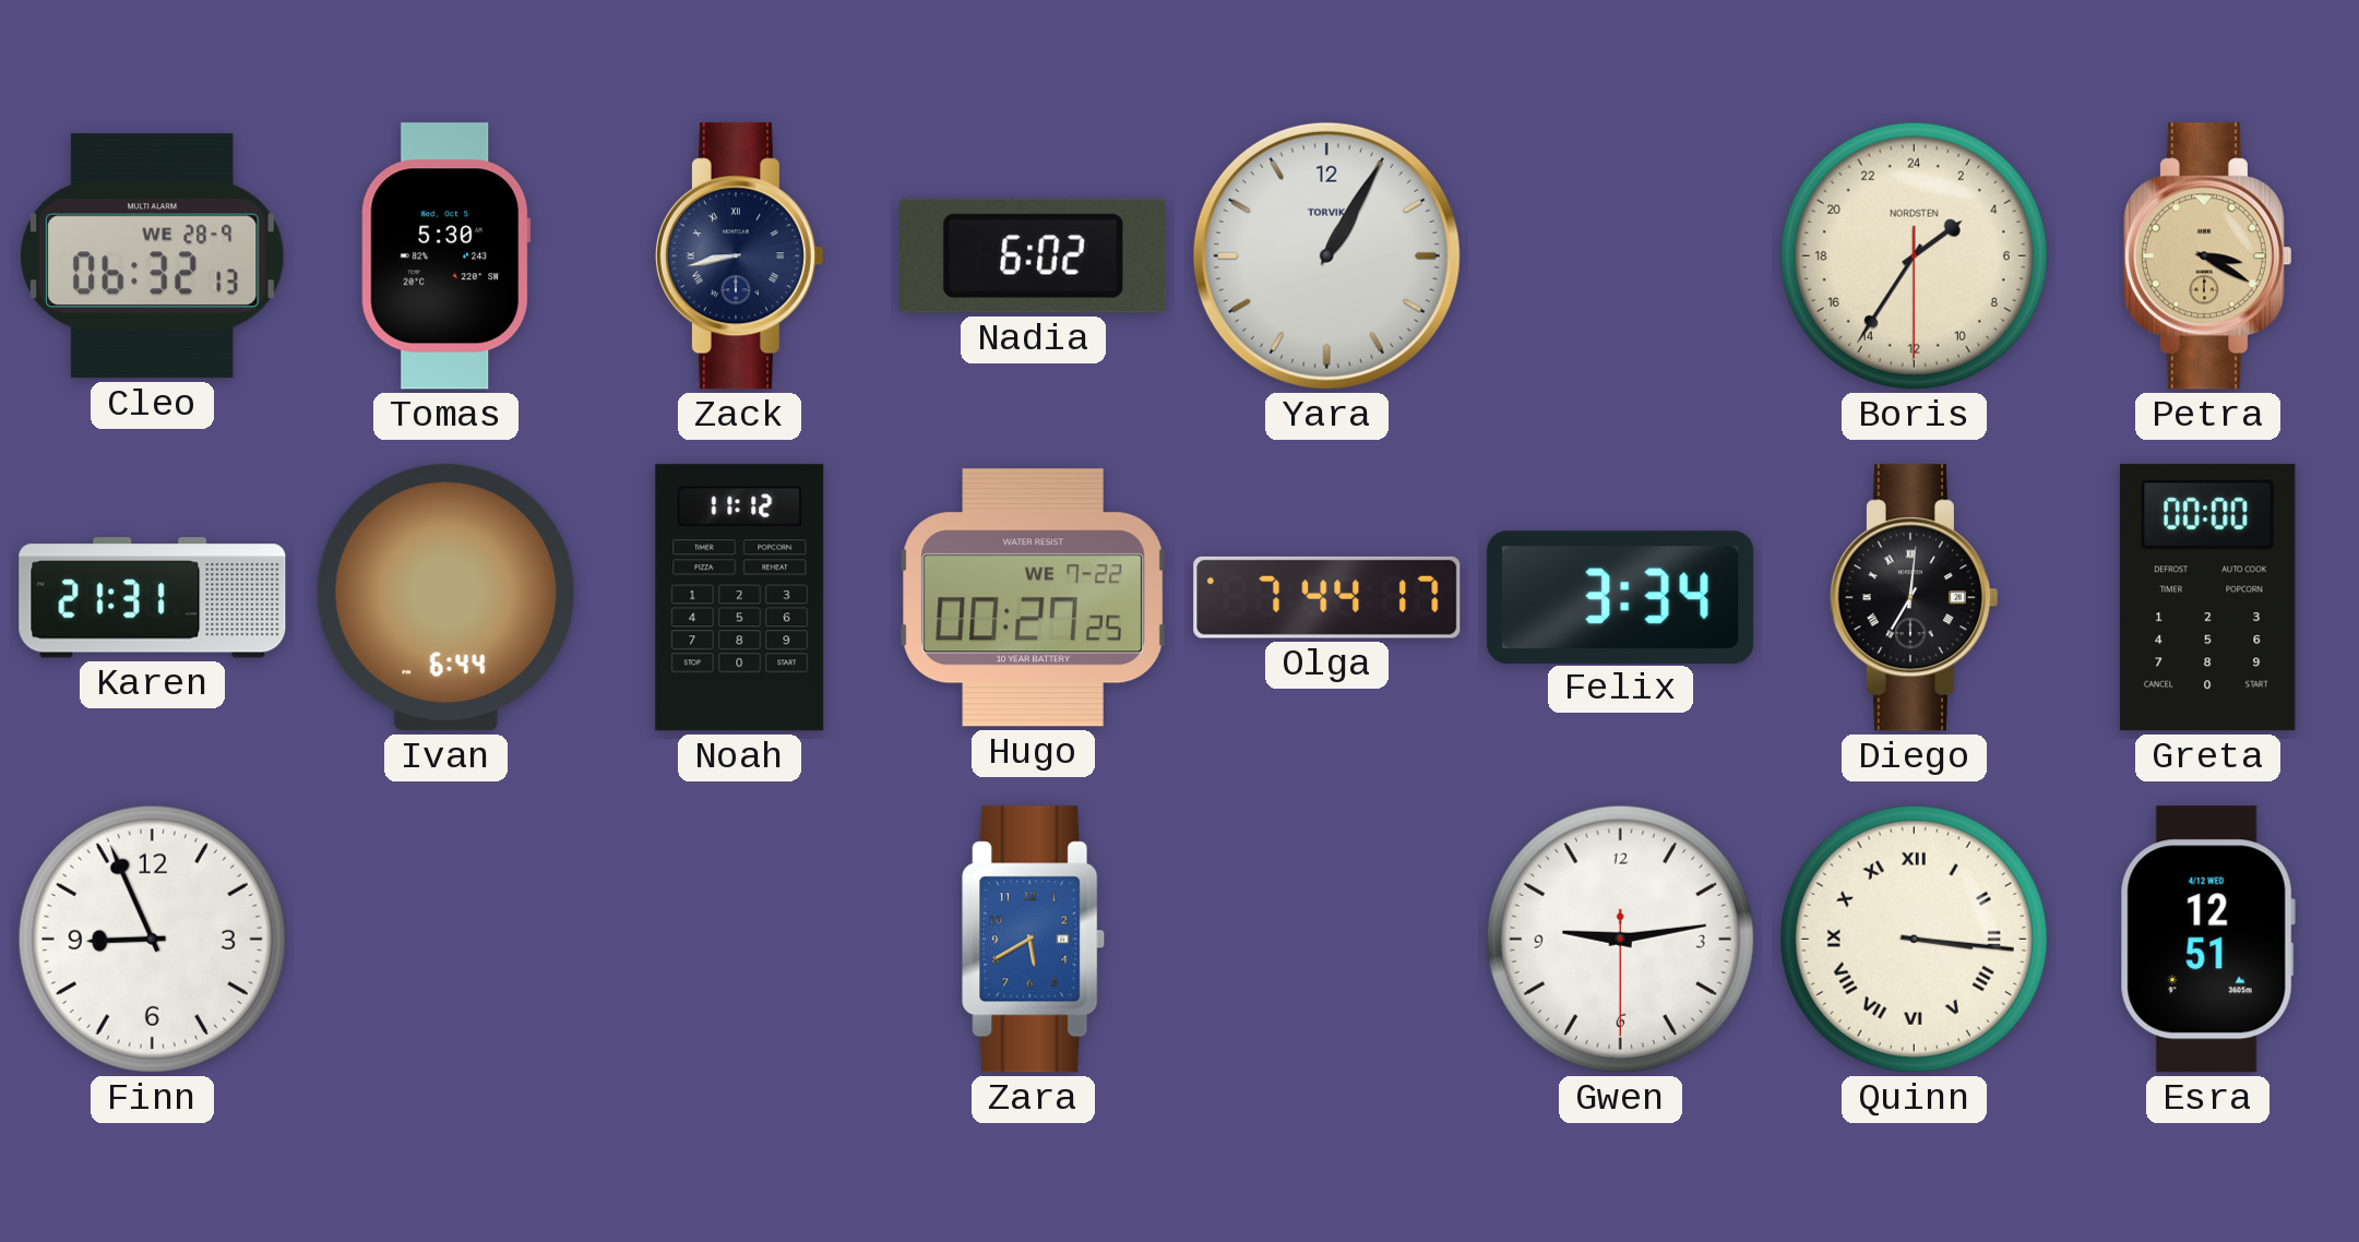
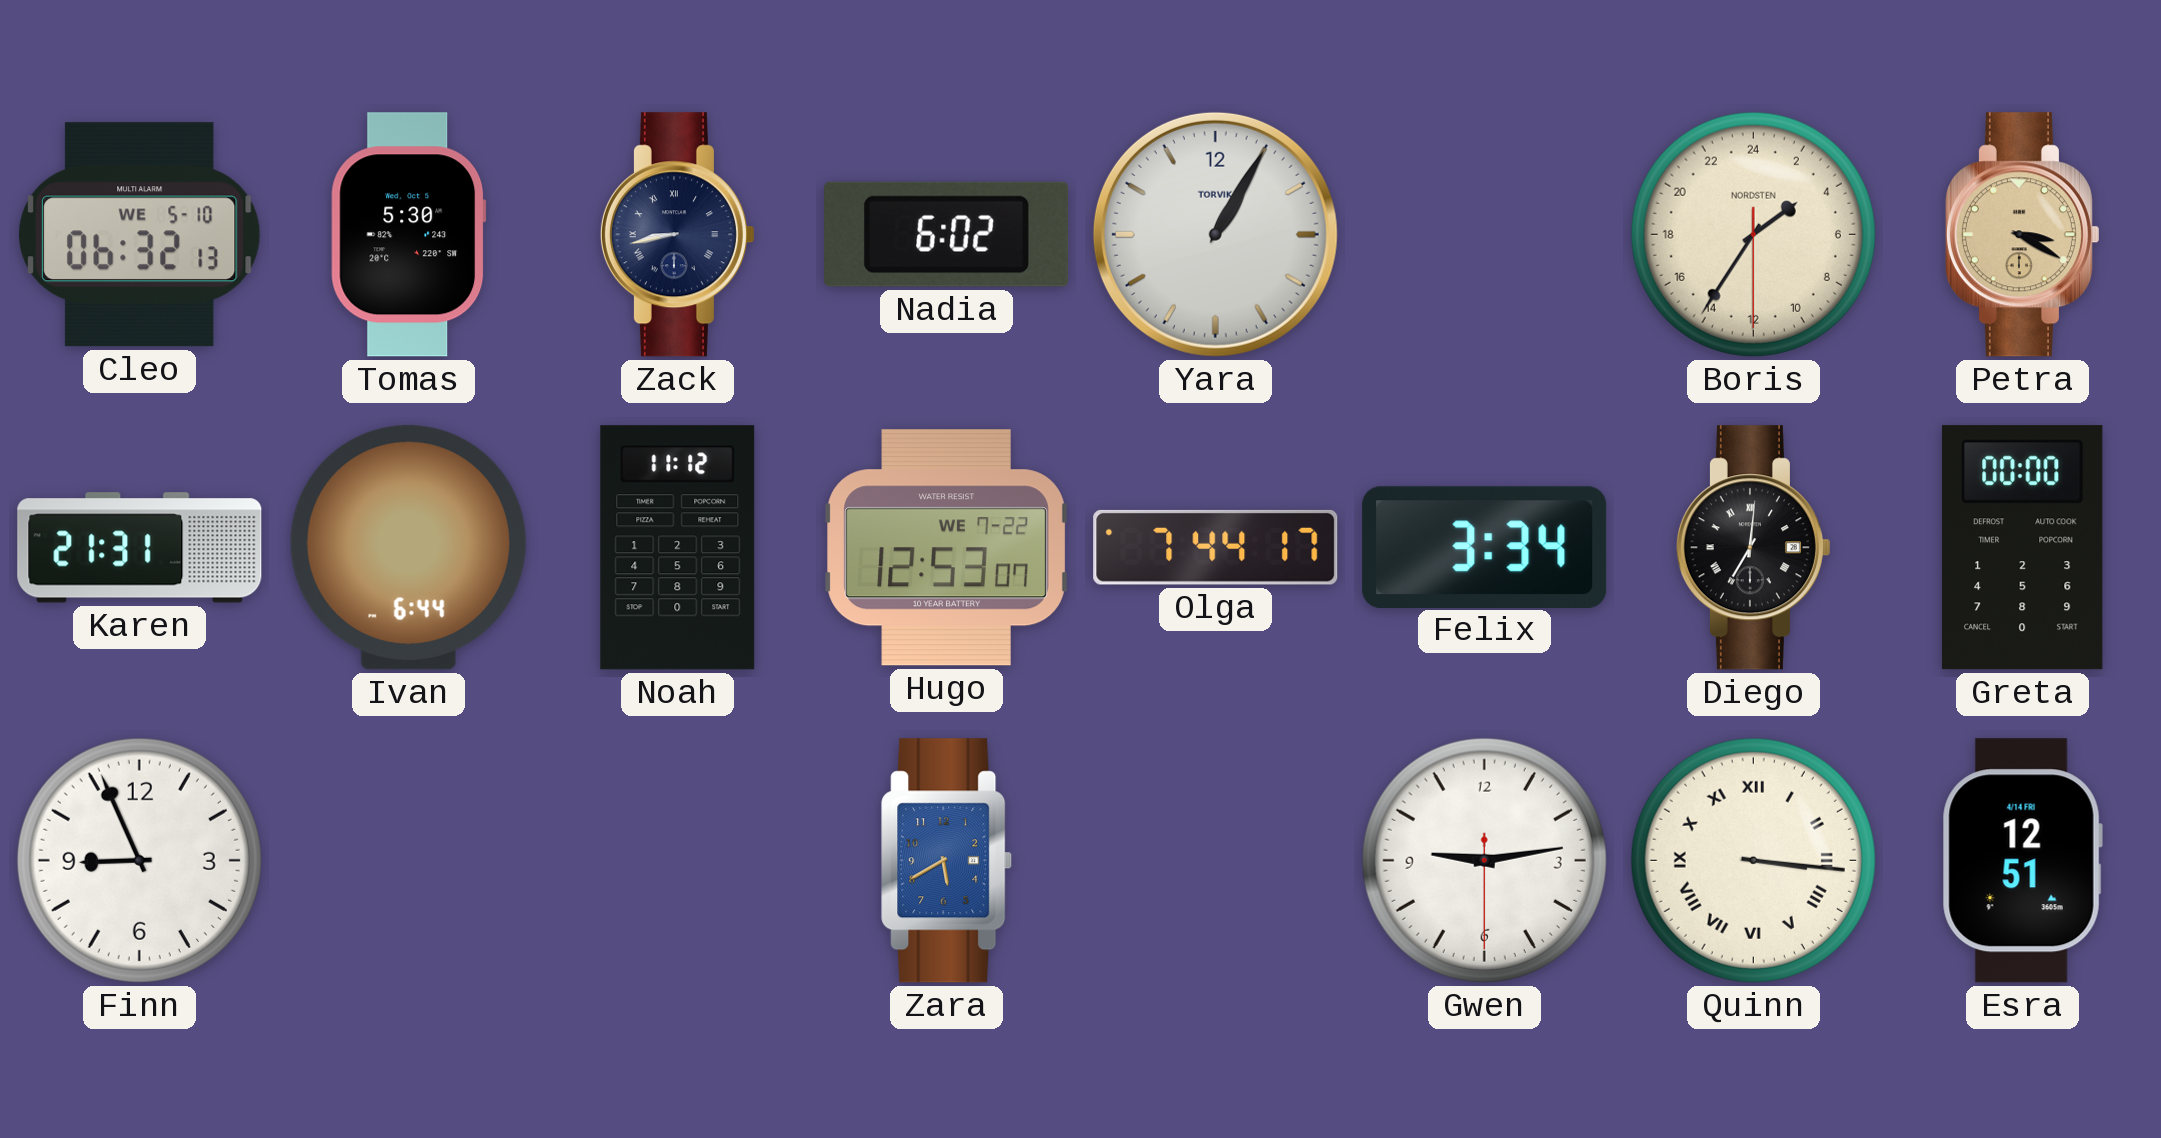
Cleo date: WE 28-9 -> WE 5-10 (140, 235)
Hugo: 00:27 -> 12:53 (947, 548)
Esra date: 4/12 WED -> 4/14 FRI (2022, 861)
